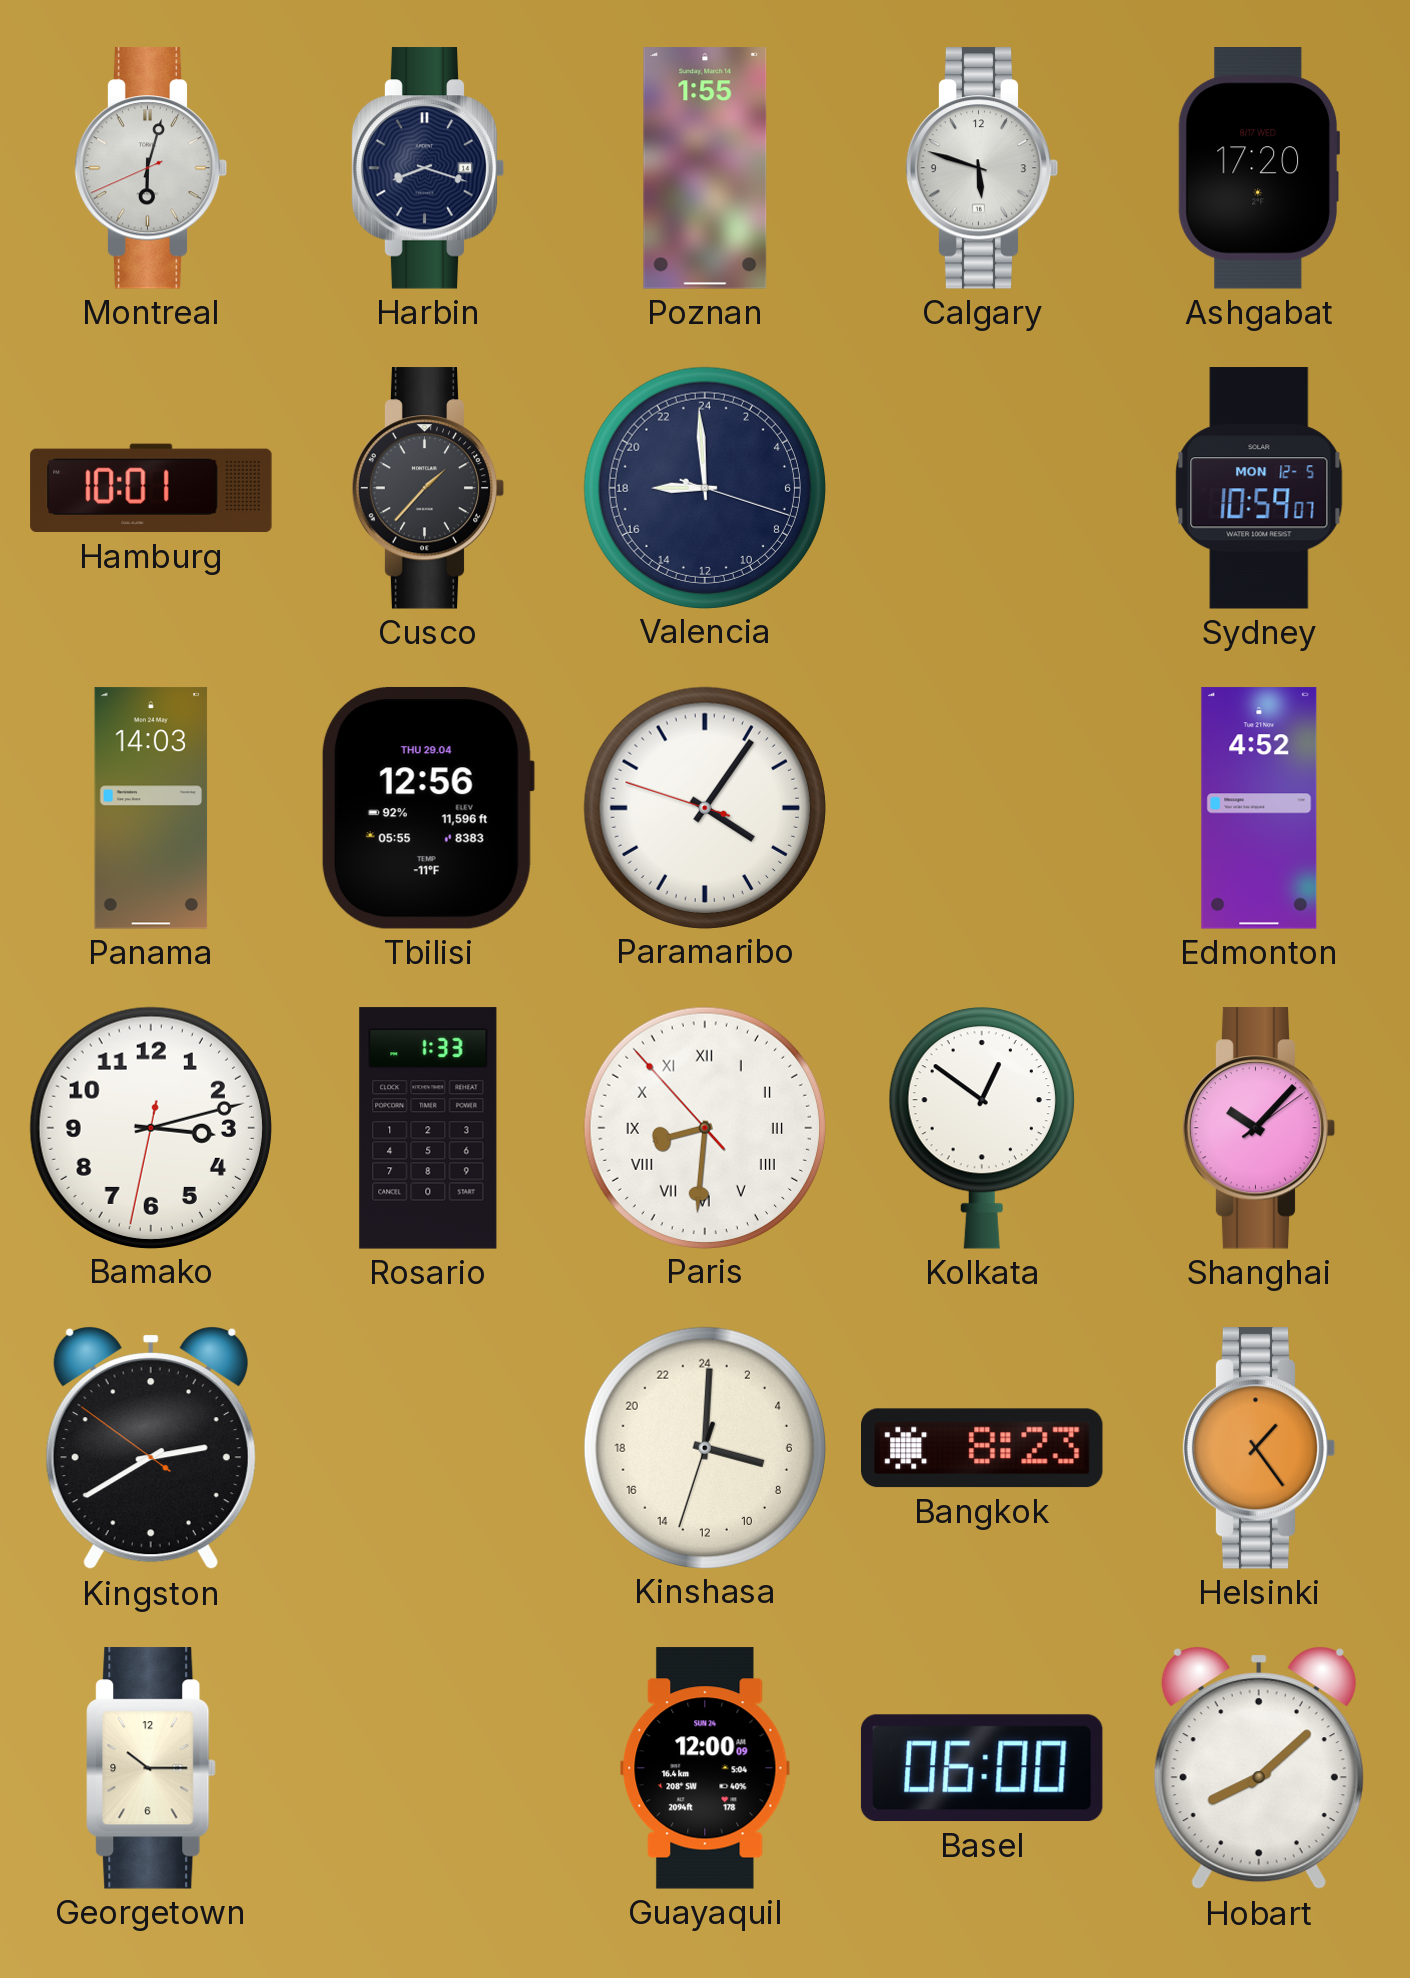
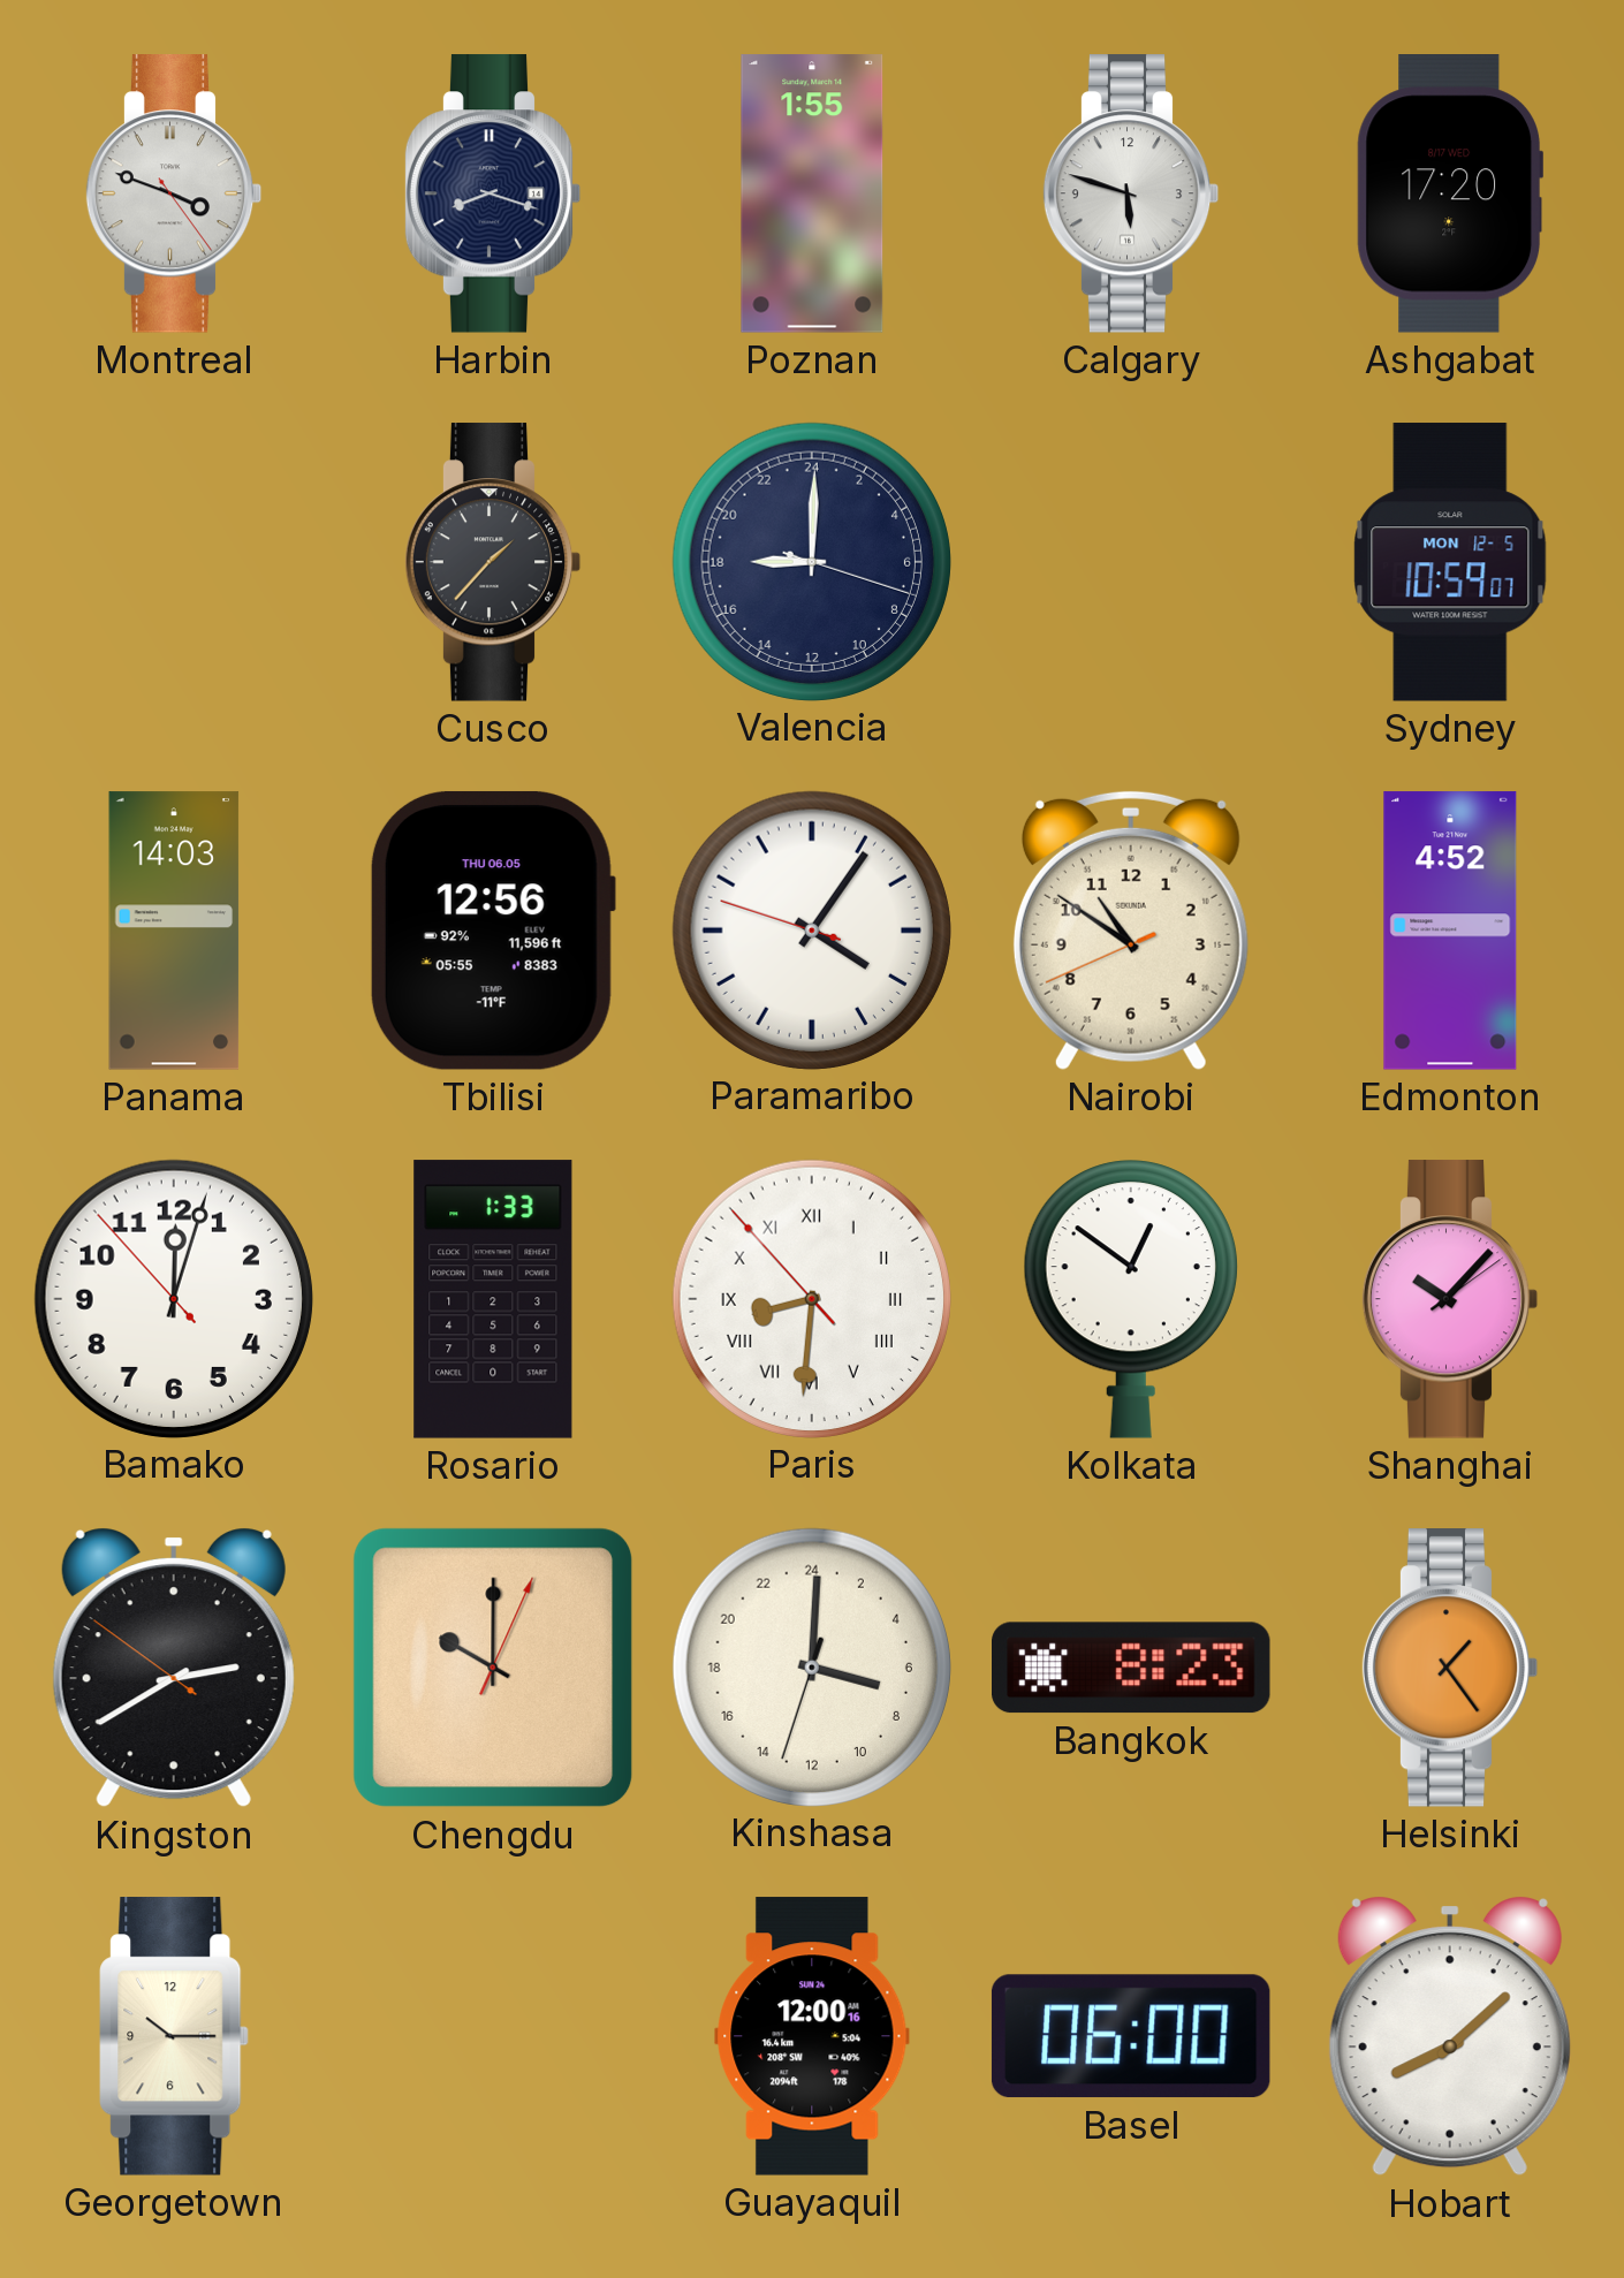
Montreal: 6:02 -> 3:48 (174, 193)
Hamburg: 10:01 -> none (151, 488)
Valencia: 17:59 -> 18:00 (812, 561)
Tbilisi date: THU 29.04 -> THU 06.05 (493, 931)
Nairobi: none -> 10:50 (1131, 931)
Bamako: 3:12 -> 12:02 (174, 1298)
Chengdu: none -> 10:00 (493, 1668)
Guayaquil: 12:00:09 -> 12:00:16 (812, 2036)
